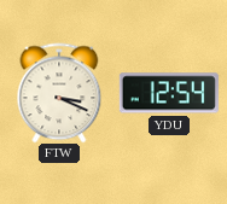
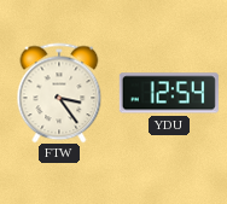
FTW: 3:19 -> 3:24 (59, 93)
